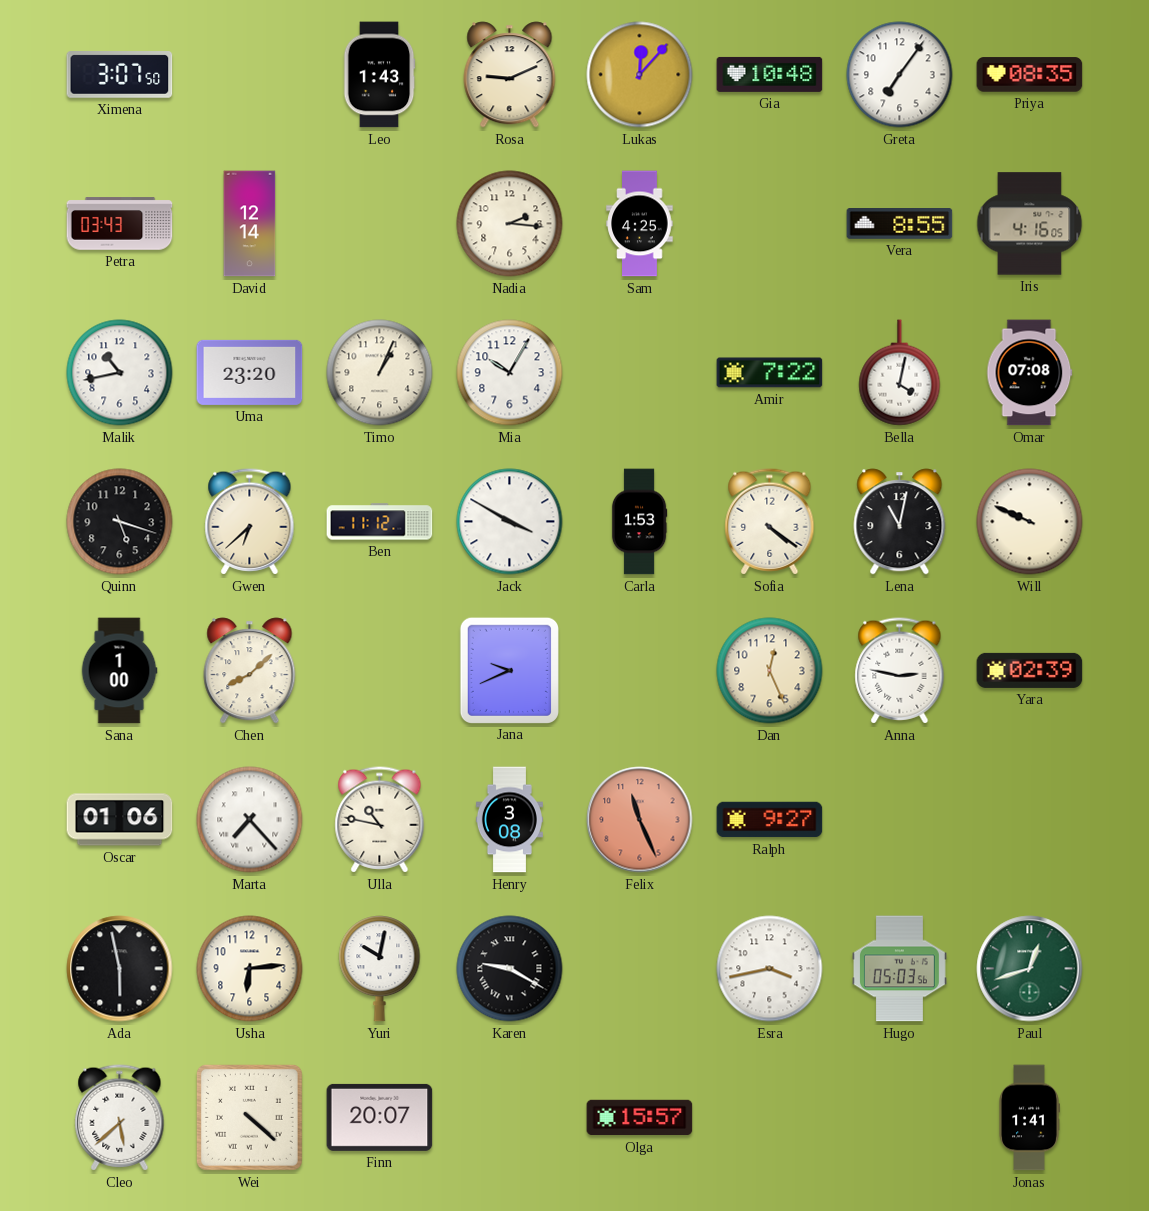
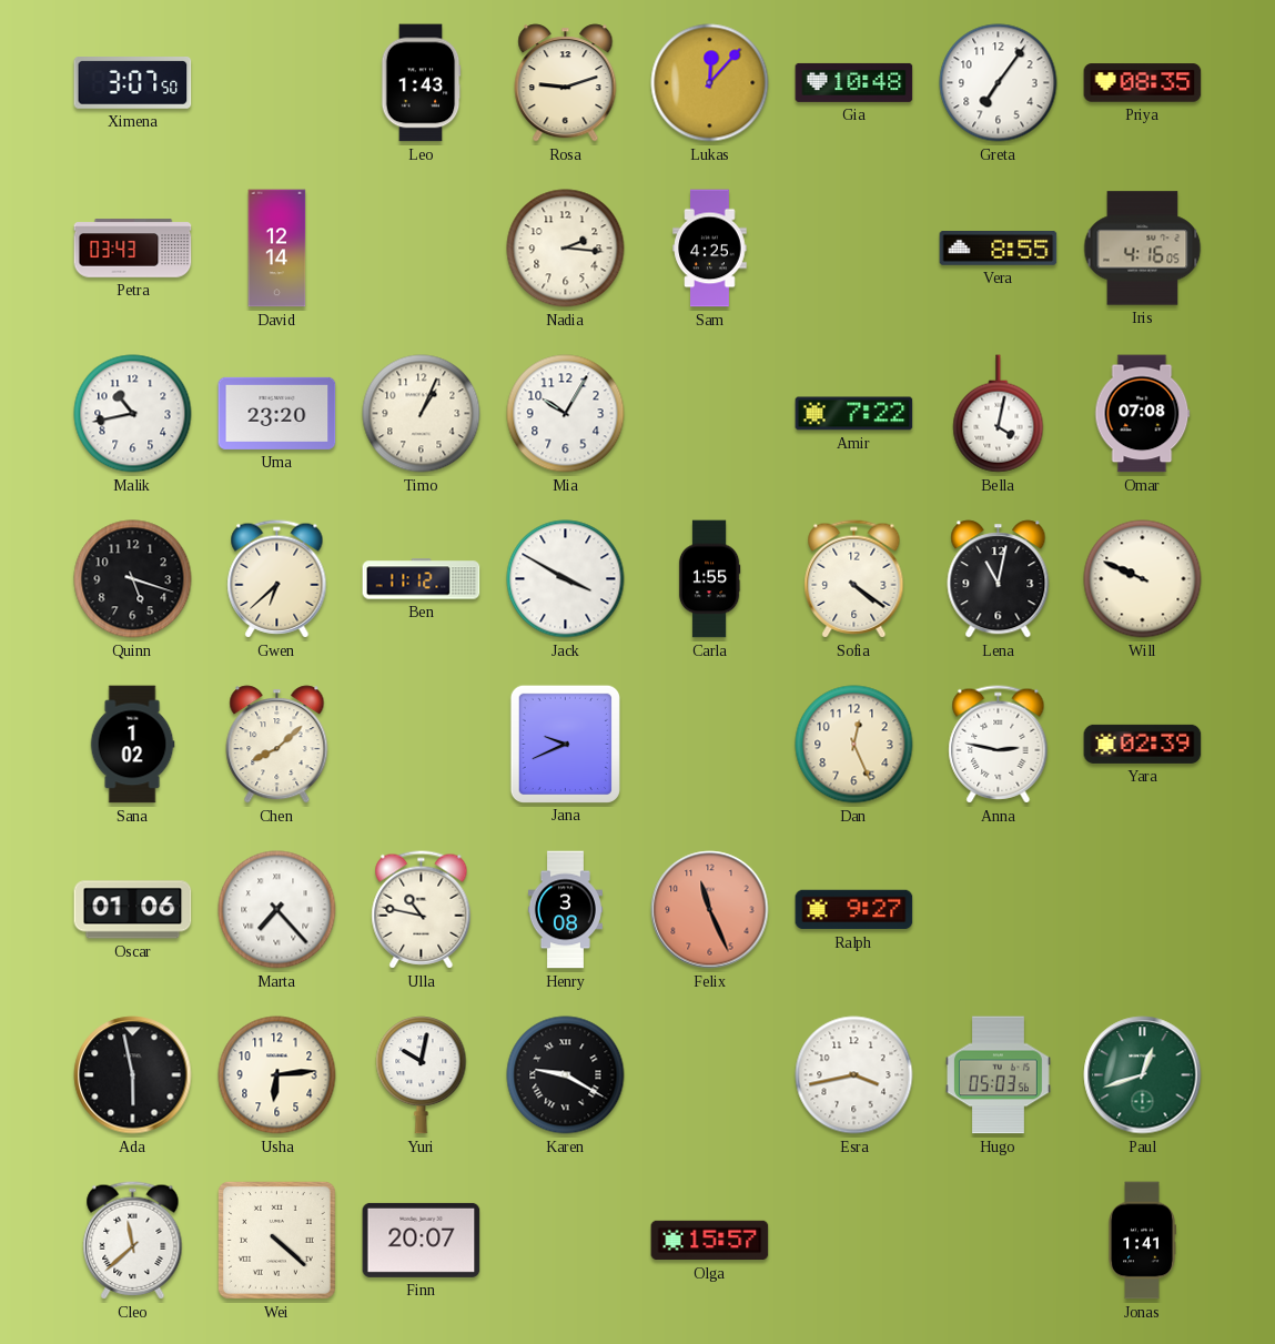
Rosa: 9:11 -> 9:12 (566, 83)
Carla: 1:53 -> 1:55 (709, 579)
Sana: 1:00 -> 1:02 (132, 745)
Cleo: 5:38 -> 11:38 (133, 1241)
